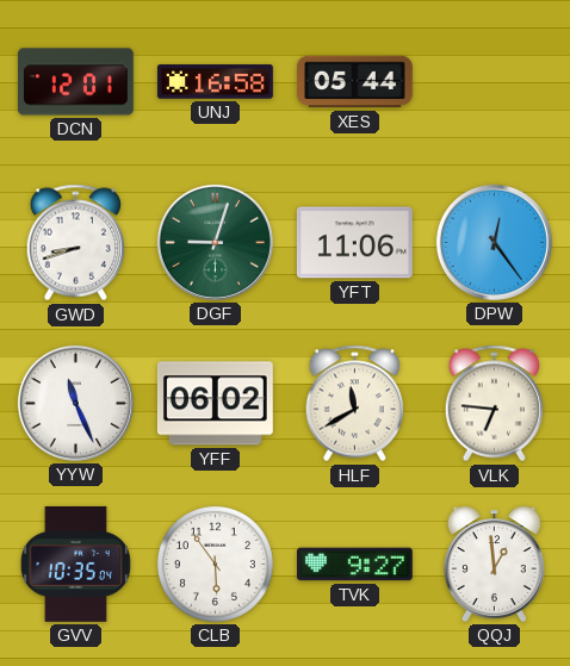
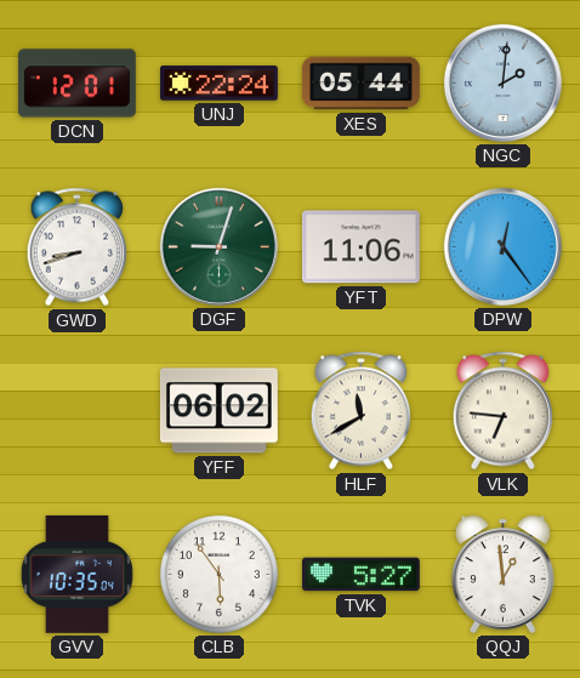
UNJ: 16:58 -> 22:24 (218, 84)
NGC: none -> 2:01 (502, 82)
YYW: 11:26 -> none (75, 403)
TVK: 9:27 -> 5:27 (360, 575)
